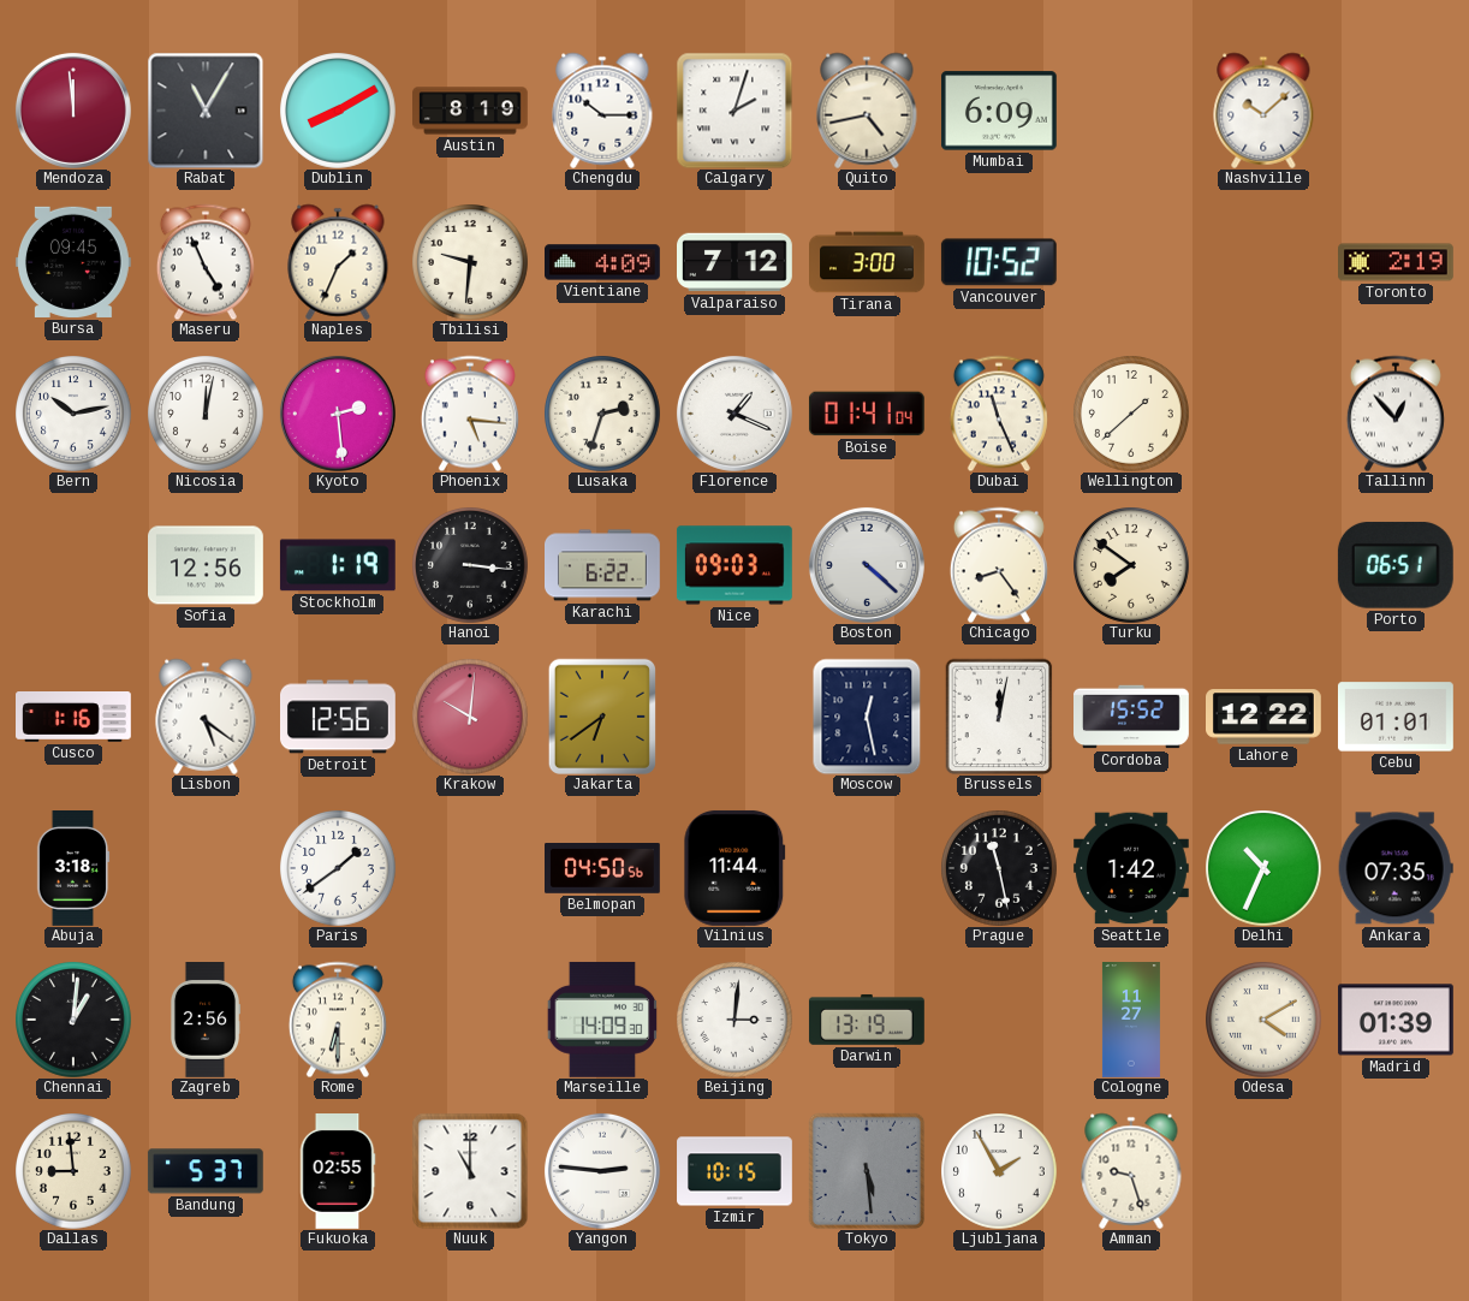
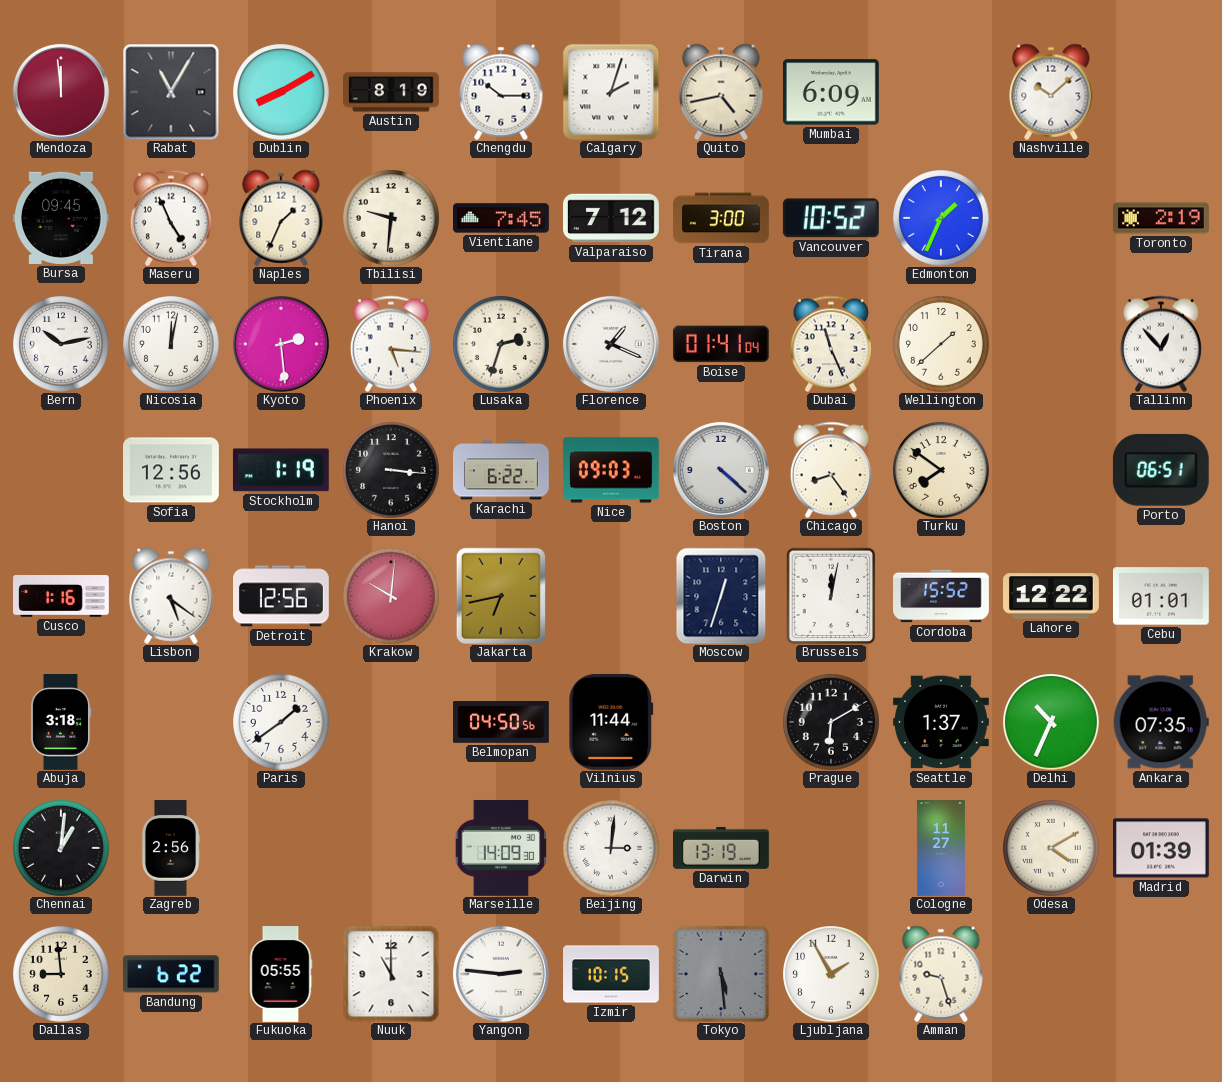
Vientiane: 4:09 -> 7:45 (502, 218)
Edmonton: none -> 1:34 (941, 218)
Jakarta: 6:39 -> 6:43 (501, 596)
Moscow: 12:28 -> 12:33 (721, 596)
Prague: 11:28 -> 6:10 (831, 722)
Seattle: 1:42 -> 1:37 (942, 722)
Rome: 6:30 -> none (338, 1020)
Bandung: 5:37 -> 6:22 (171, 974)
Fukuoka: 02:55 -> 05:55 (281, 975)
